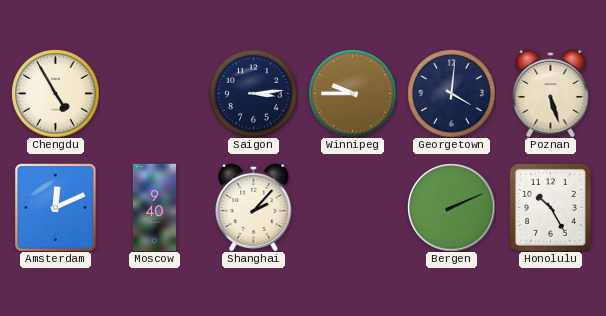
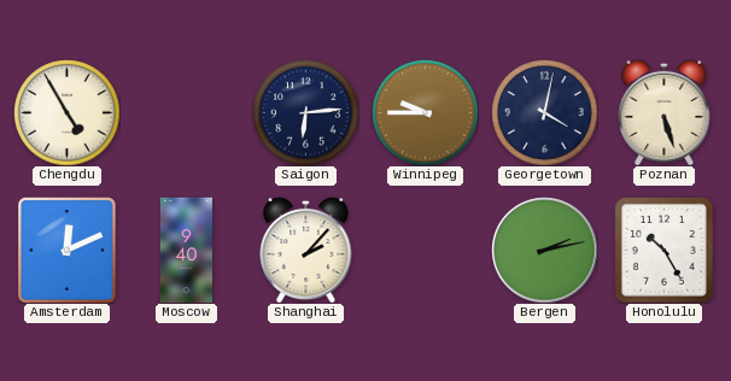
Saigon: 3:14 -> 6:14 (305, 112)
Georgetown: 4:01 -> 4:02 (544, 112)
Bergen: 2:11 -> 2:13 (544, 250)
